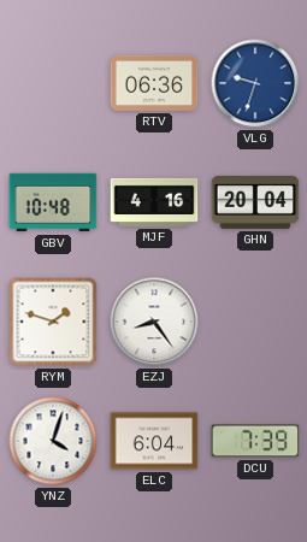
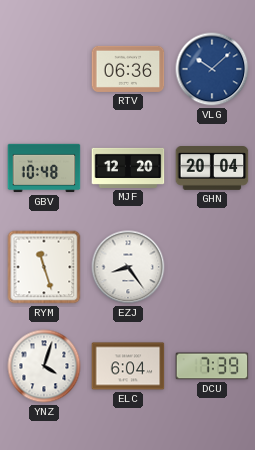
VLG: 9:33 -> 10:08 (212, 69)
MJF: 4:16 -> 12:20 (128, 168)
RYM: 1:48 -> 11:27 (44, 267)
